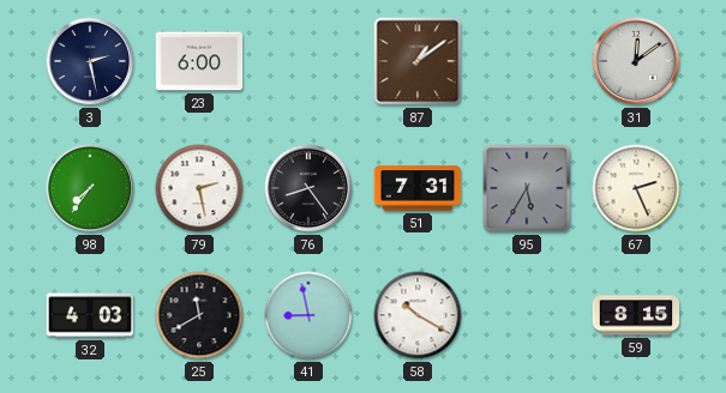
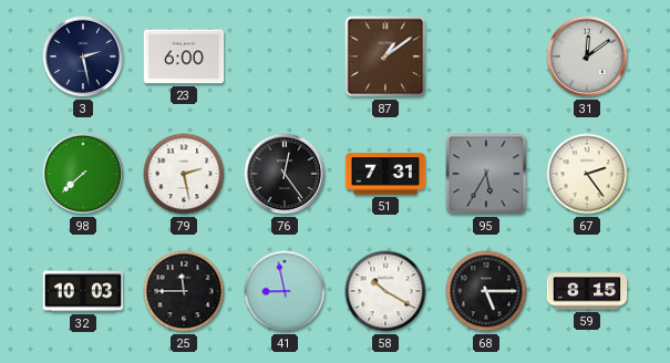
98: 7:36 -> 7:38 (83, 174)
76: 8:24 -> 12:24 (285, 174)
67: 2:26 -> 2:24 (587, 174)
32: 4:03 -> 10:03 (83, 291)
25: 11:40 -> 11:45 (184, 291)
68: none -> 5:15 (486, 291)
